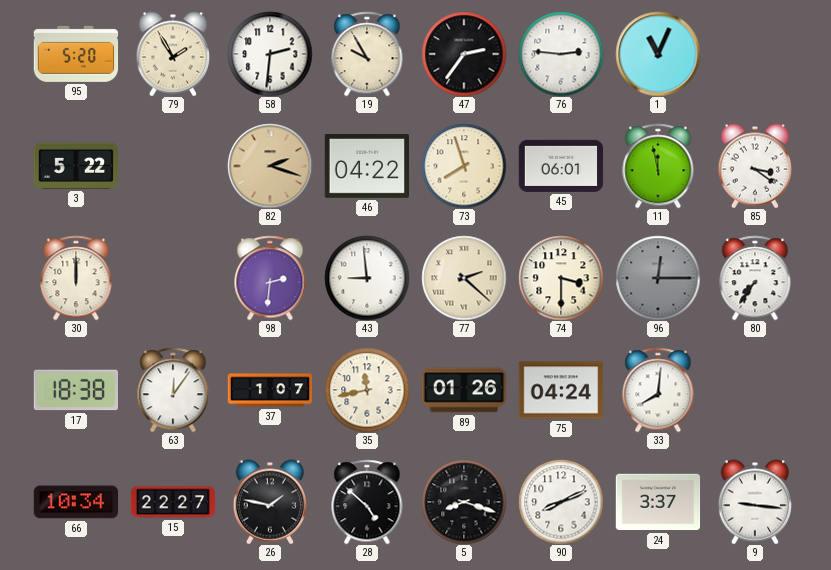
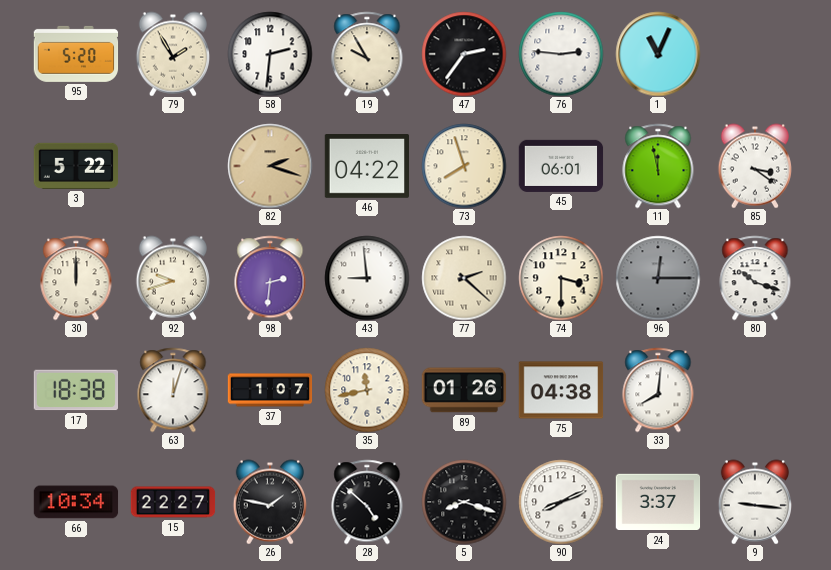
92: none -> 9:42 (172, 278)
80: 7:36 -> 10:18 (755, 278)
63: 12:06 -> 12:03 (173, 390)
75: 04:24 -> 04:38 (561, 390)
